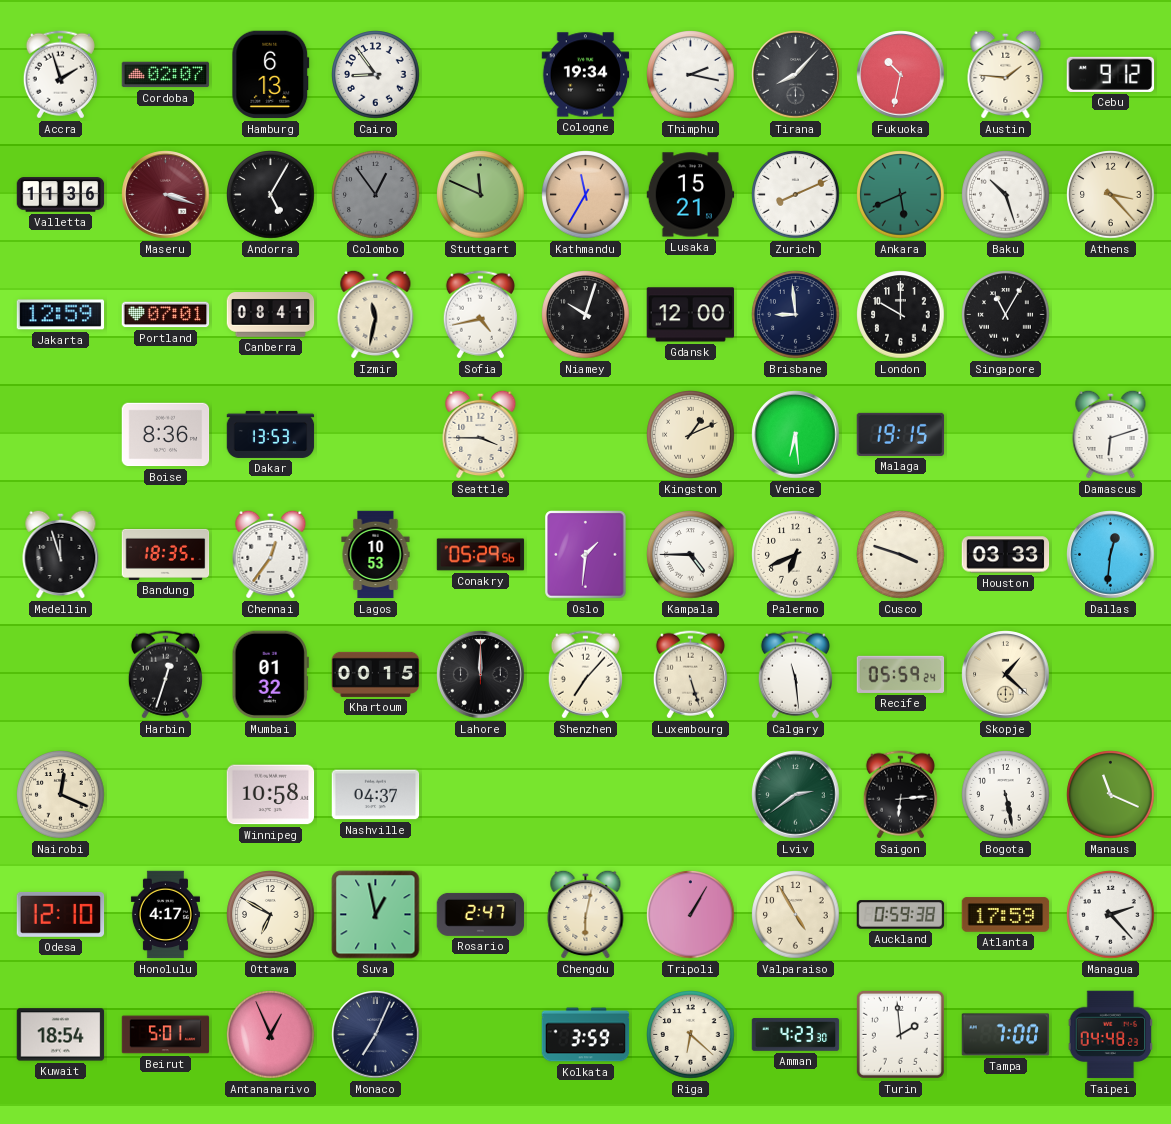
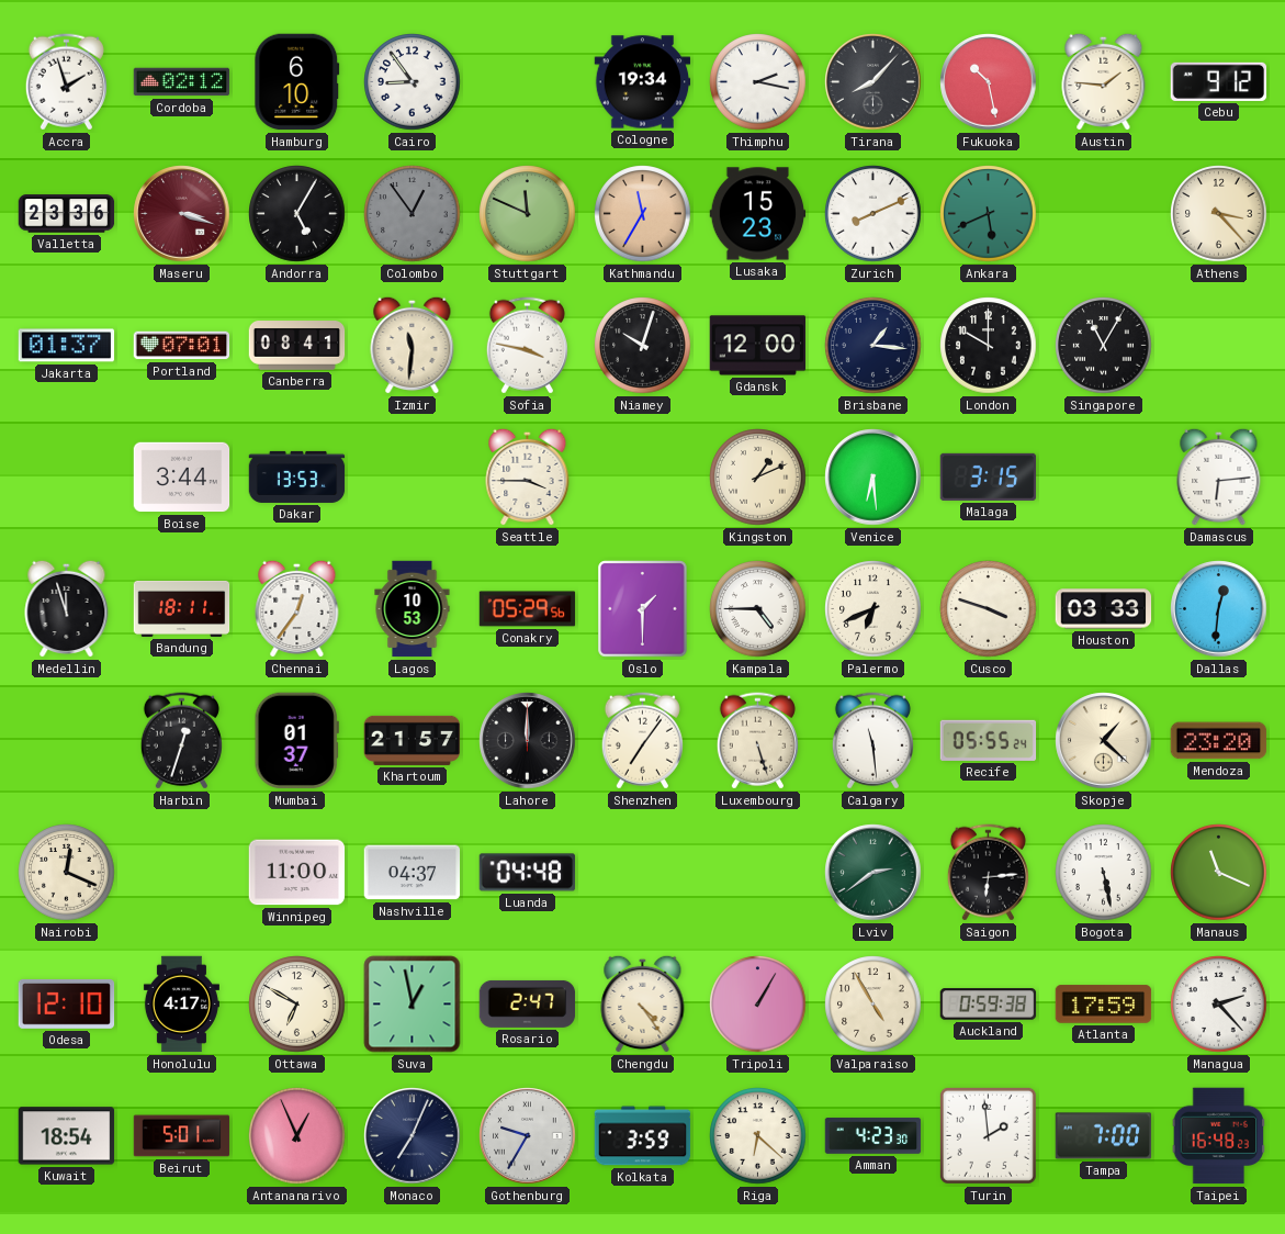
Cordoba: 02:07 -> 02:12 (182, 82)
Hamburg: 6:13 -> 6:10 (297, 82)
Fukuoka: 10:32 -> 10:28 (989, 82)
Valletta: 11:36 -> 23:36 (67, 214)
Lusaka: 15:21 -> 15:23 (758, 214)
Baku: 10:27 -> none (1006, 195)
Jakarta: 12:59 -> 01:37 (67, 346)
Izmir: 11:32 -> 11:31 (413, 345)
Sofia: 4:43 -> 3:47 (527, 346)
Brisbane: 8:59 -> 1:16 (873, 346)
Boise: 8:36 -> 3:44 (182, 478)
Malaga: 19:15 -> 3:15 (989, 476)
Damascus: 6:12 -> 6:14 (1219, 476)
Bandung: 18:35 -> 18:11 (182, 608)
Oslo: 1:31 -> 1:30 (643, 609)
Mumbai: 01:32 -> 01:37 (296, 741)
Khartoum: 00:15 -> 21:57 (413, 740)
Shenzhen: 7:07 -> 7:06 (642, 741)
Recife: 05:59 -> 05:55 (989, 740)
Mendoza: none -> 23:20 (1219, 741)
Winnipeg: 10:58 -> 11:00 (297, 873)
Luanda: none -> 04:48 (528, 873)
Chengdu: 6:02 -> 4:24 (643, 1003)
Gothenburg: none -> 9:35 (528, 1136)
Taipei: 04:48 -> 16:48 (1219, 1136)
